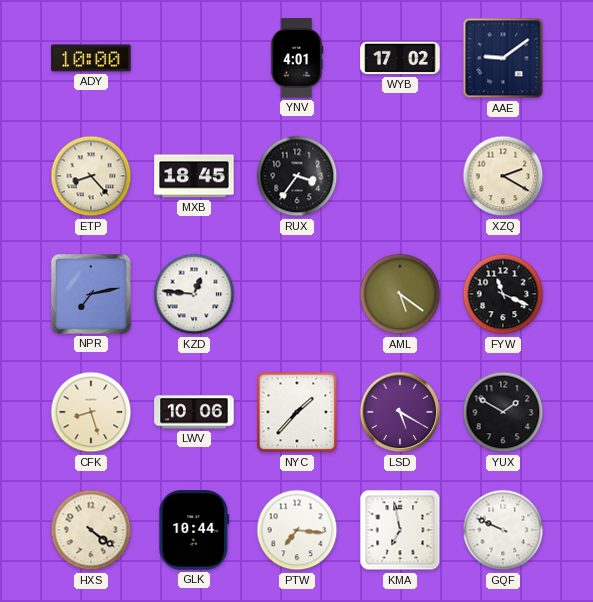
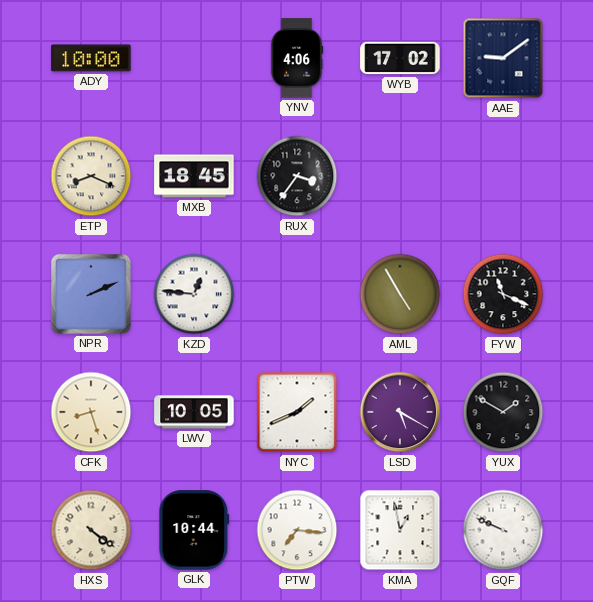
YNV: 4:01 -> 4:06 (297, 58)
ETP: 8:23 -> 8:19 (91, 176)
XZQ: 2:20 -> none (503, 176)
NPR: 7:13 -> 2:11 (91, 294)
AML: 5:21 -> 4:55 (400, 294)
LWV: 10:06 -> 10:05 (194, 412)
NYC: 1:37 -> 1:41 (297, 412)
KMA: 6:58 -> 12:58 (400, 530)
